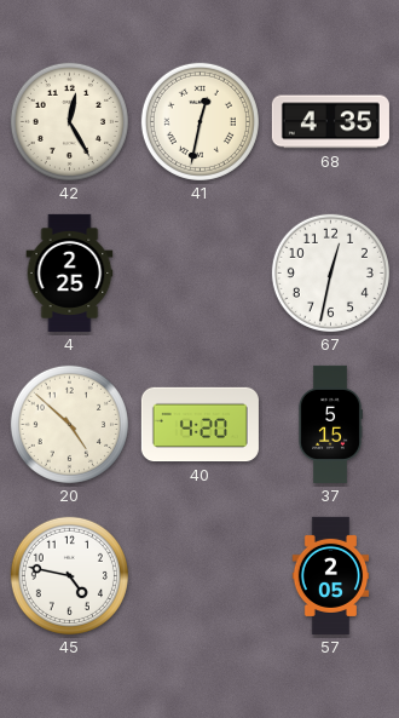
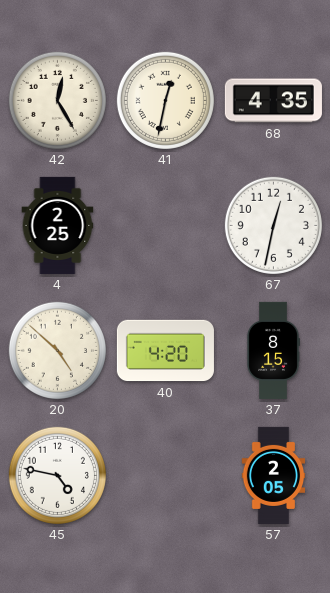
37: 5:15 -> 8:15 (273, 350)
